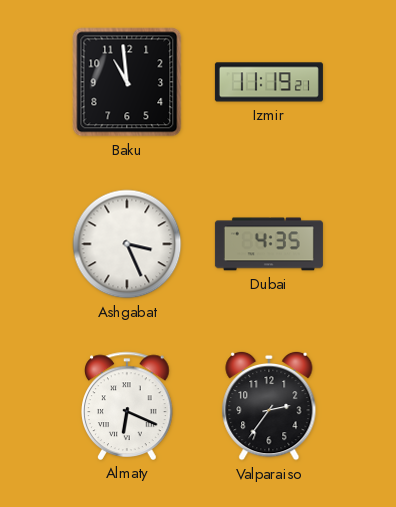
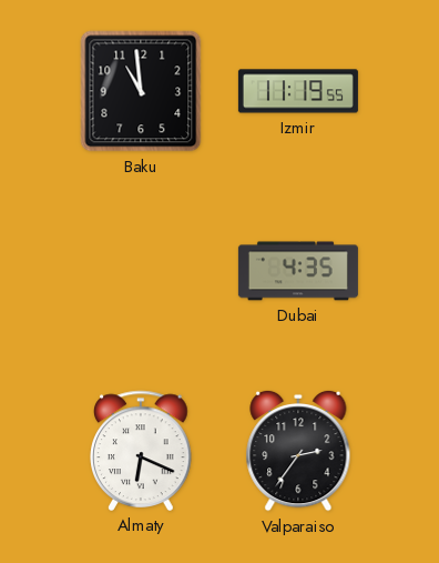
Izmir: 11:19:21 -> 11:19:55 (298, 91)
Ashgabat: 3:26 -> none (127, 244)
